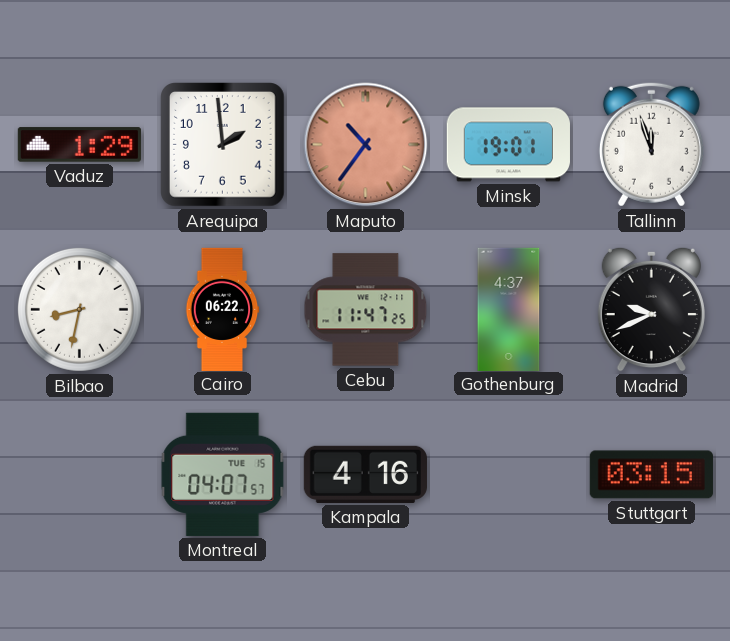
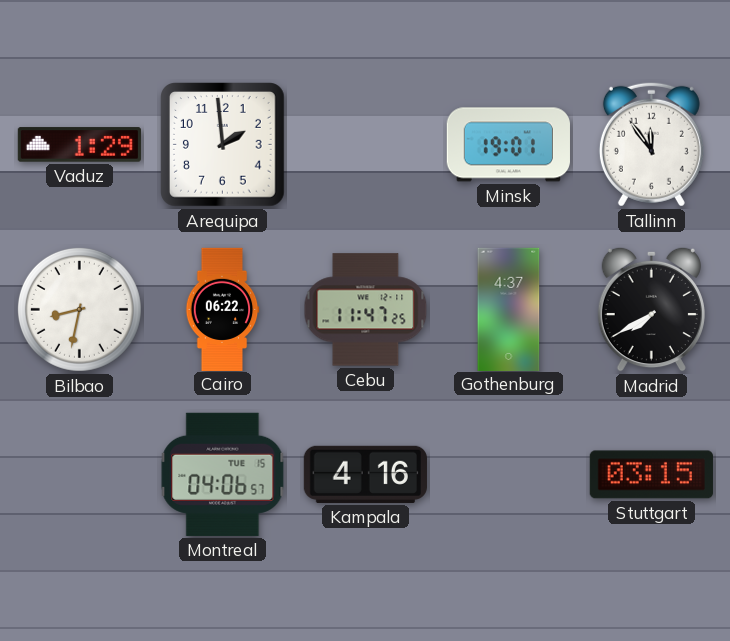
Maputo: 10:36 -> none (366, 145)
Tallinn: 11:57 -> 11:54 (651, 144)
Madrid: 9:41 -> 7:40 (651, 309)
Montreal: 04:07 -> 04:06 (223, 474)
